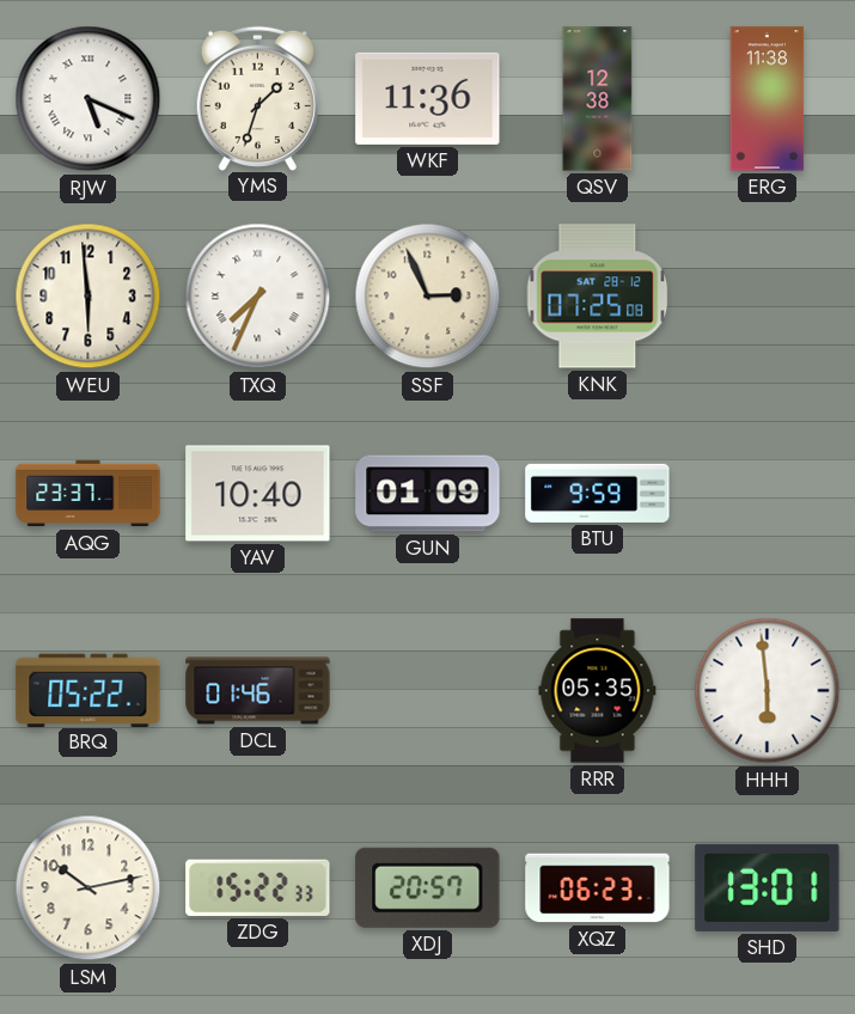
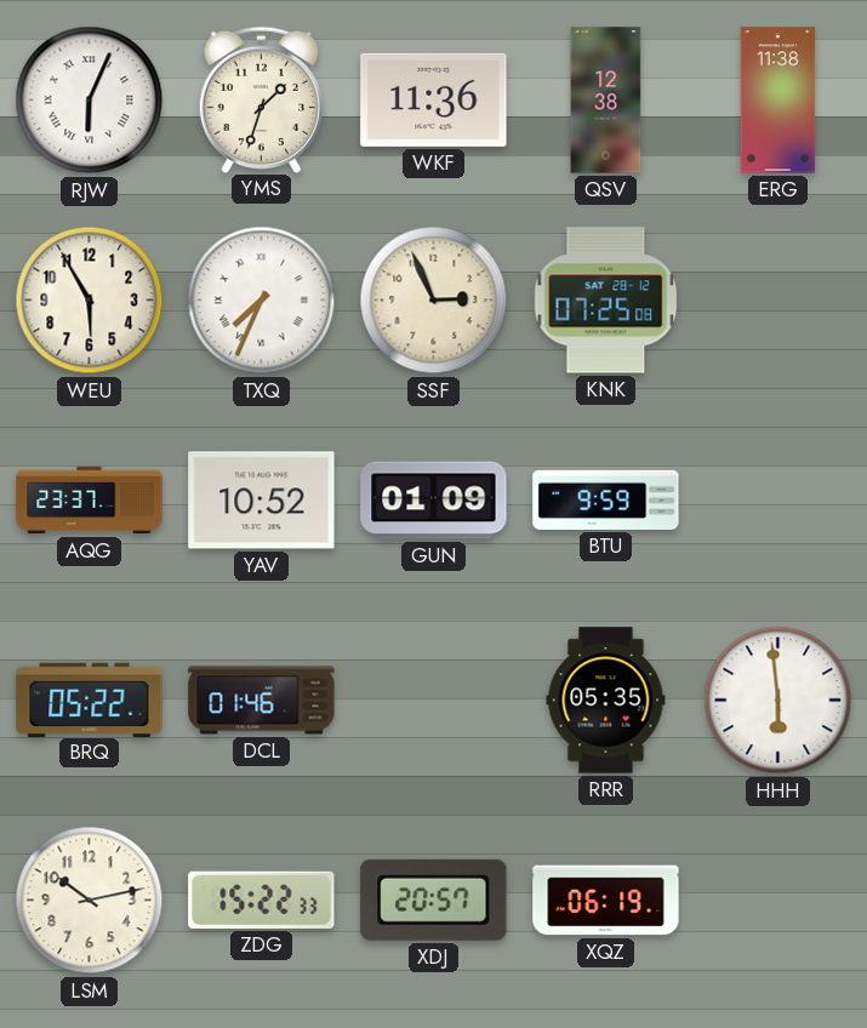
RJW: 5:19 -> 6:04 (90, 101)
WEU: 5:59 -> 5:55 (90, 301)
YAV: 10:40 -> 10:52 (262, 501)
XQZ: 06:23 -> 06:19 (606, 901)
SHD: 13:01 -> none (768, 887)
